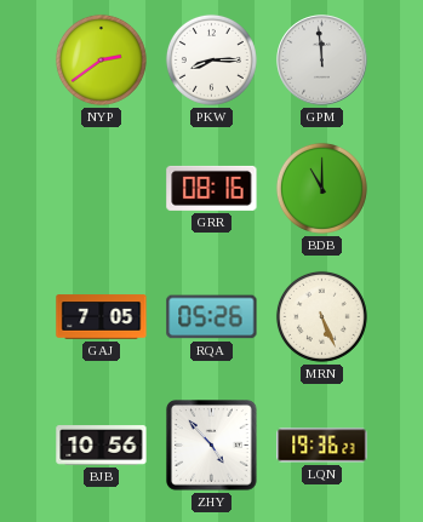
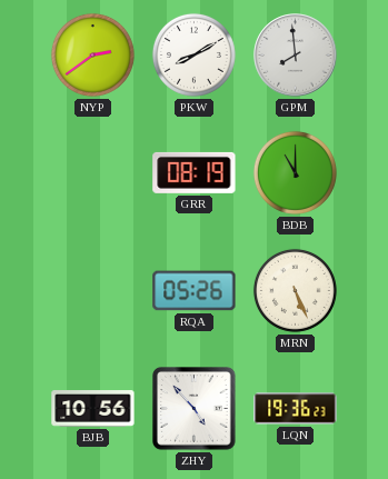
PKW: 8:15 -> 8:10 (193, 54)
GPM: 11:59 -> 7:59 (296, 56)
GRR: 08:16 -> 08:19 (195, 172)
GAJ: 7:05 -> none (102, 317)
